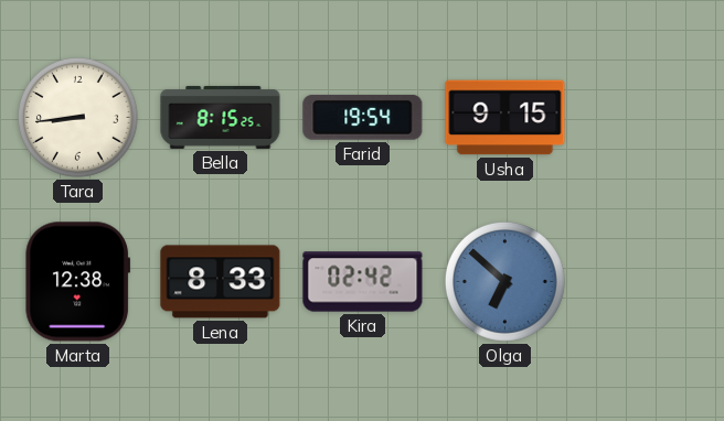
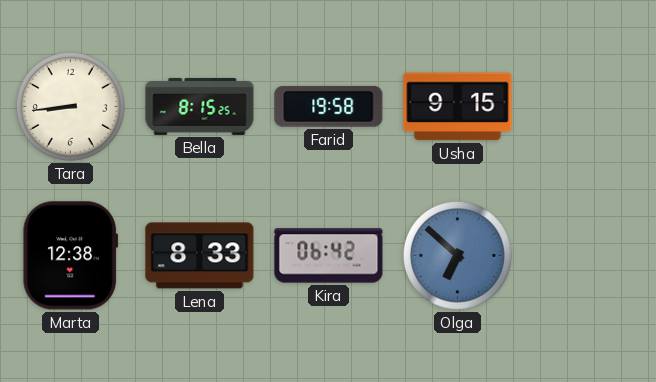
Farid: 19:54 -> 19:58 (329, 106)
Kira: 02:42 -> 06:42 (329, 256)
